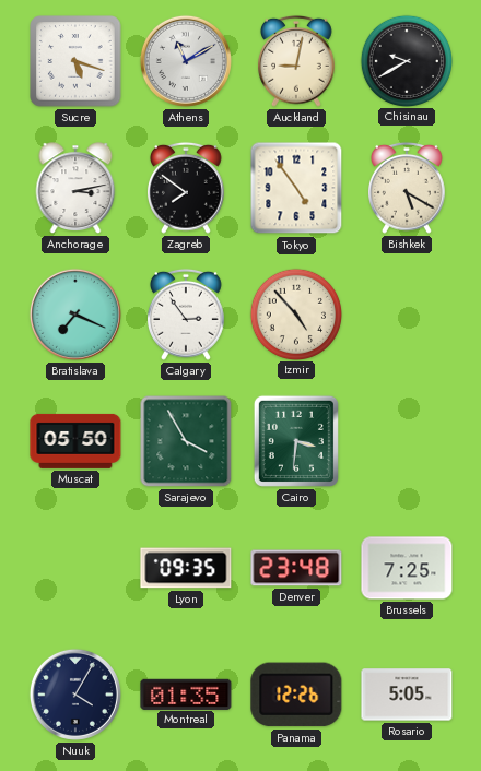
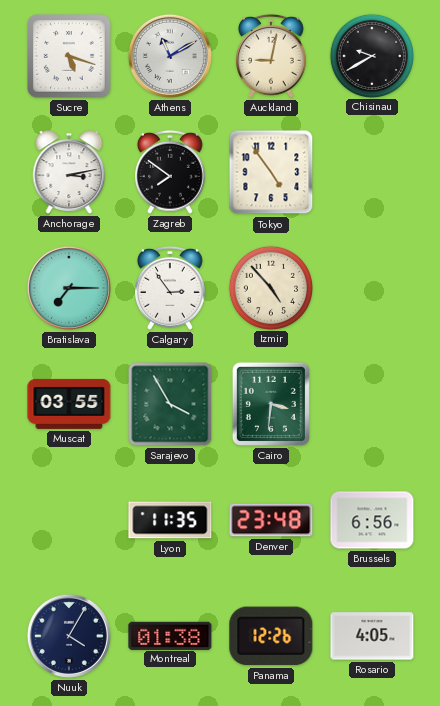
Bishkek: 5:20 -> none (408, 188)
Bratislava: 7:19 -> 7:15 (69, 288)
Muscat: 05:50 -> 03:55 (69, 404)
Lyon: 09:35 -> 11:35 (170, 520)
Brussels: 7:25 -> 6:56 (372, 520)
Montreal: 01:35 -> 01:38 (170, 635)
Rosario: 5:05 -> 4:05 (372, 636)
